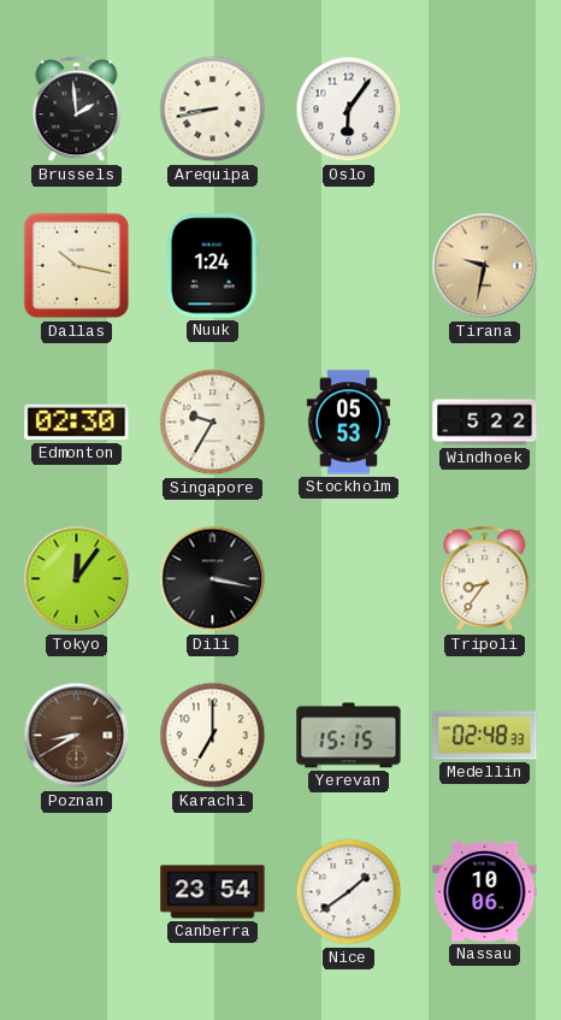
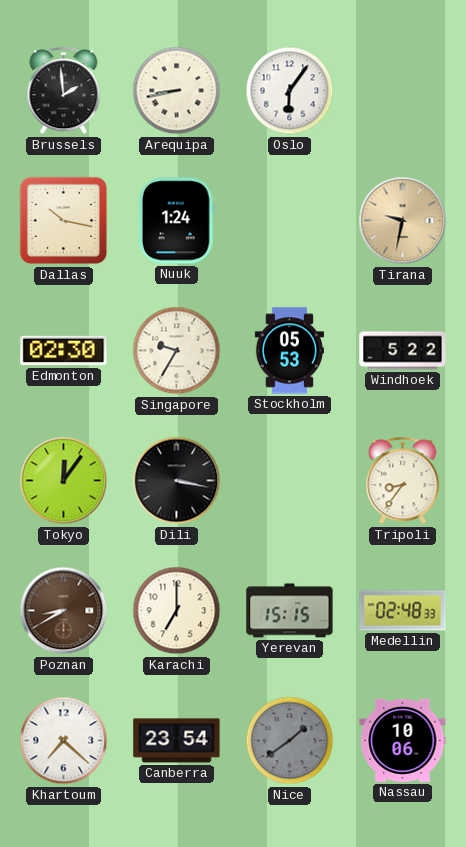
Khartoum: none -> 7:22 (64, 741)
Nice dial: white -> grey (290, 741)
